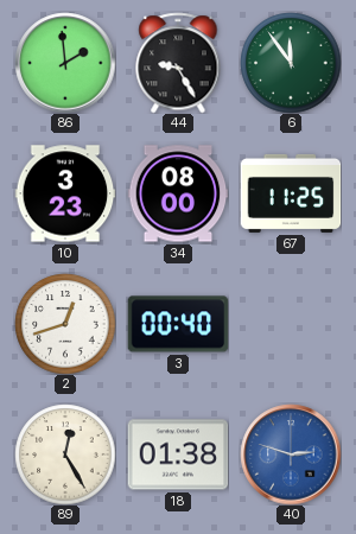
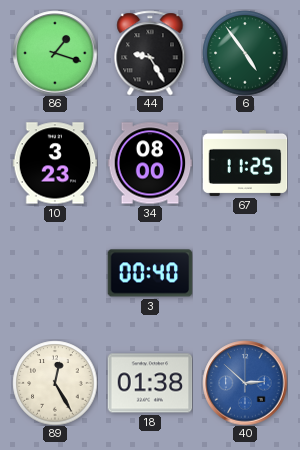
86: 1:59 -> 1:18 (55, 53)
6: 11:54 -> 4:54 (245, 53)
2: 12:42 -> none (65, 324)
40: 2:48 -> 2:52 (245, 383)
